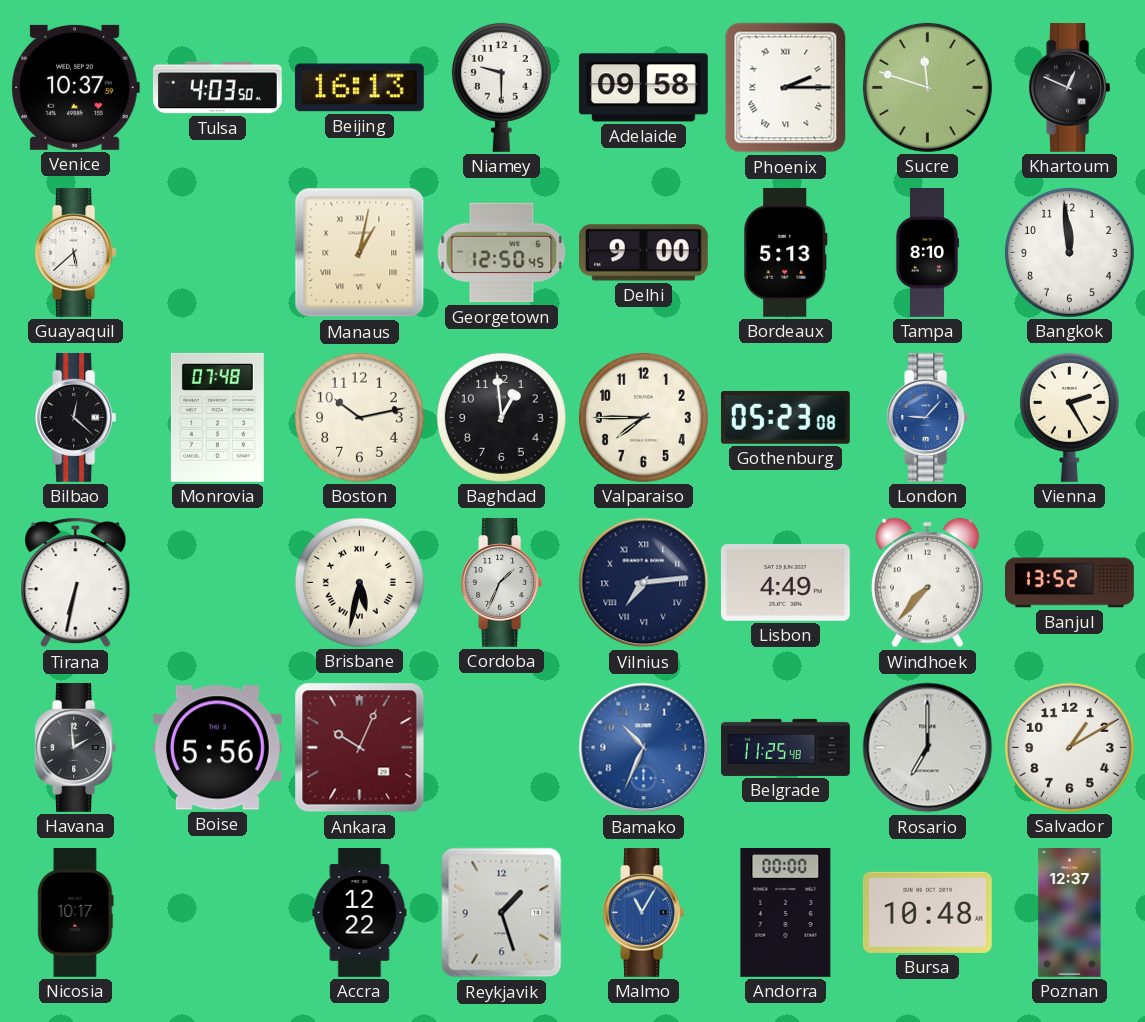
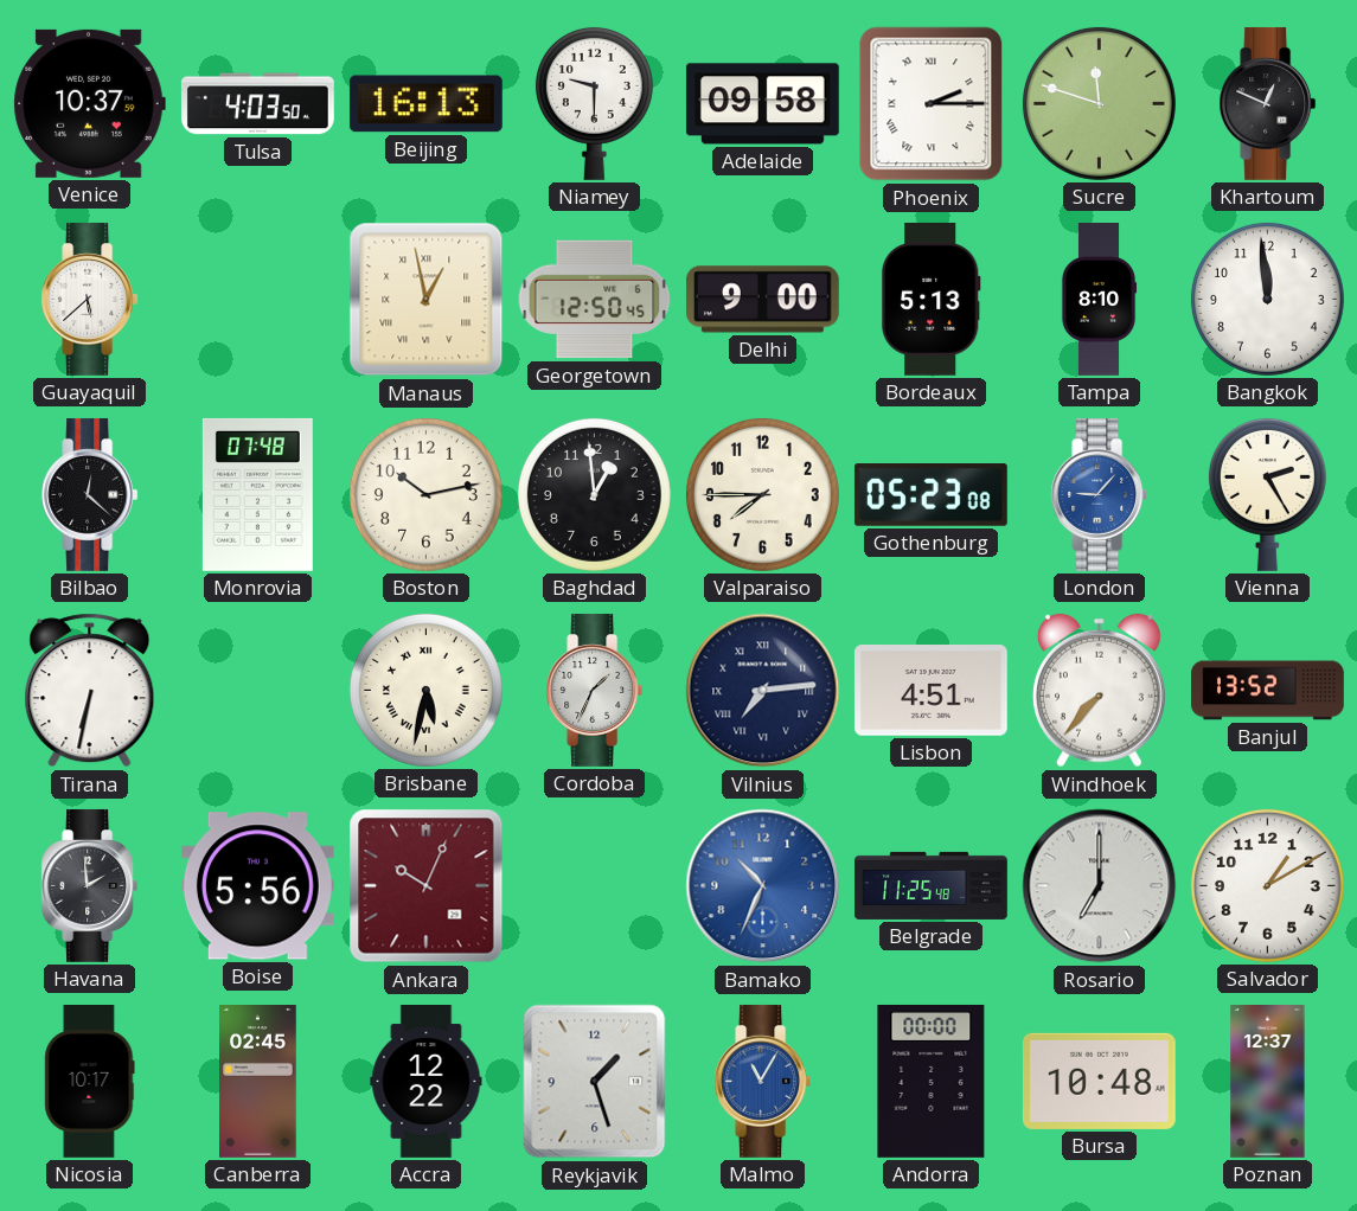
Manaus: 1:02 -> 12:58 (427, 300)
Lisbon: 4:49 -> 4:51 (930, 691)
Canberra: none -> 02:45 (258, 1082)
